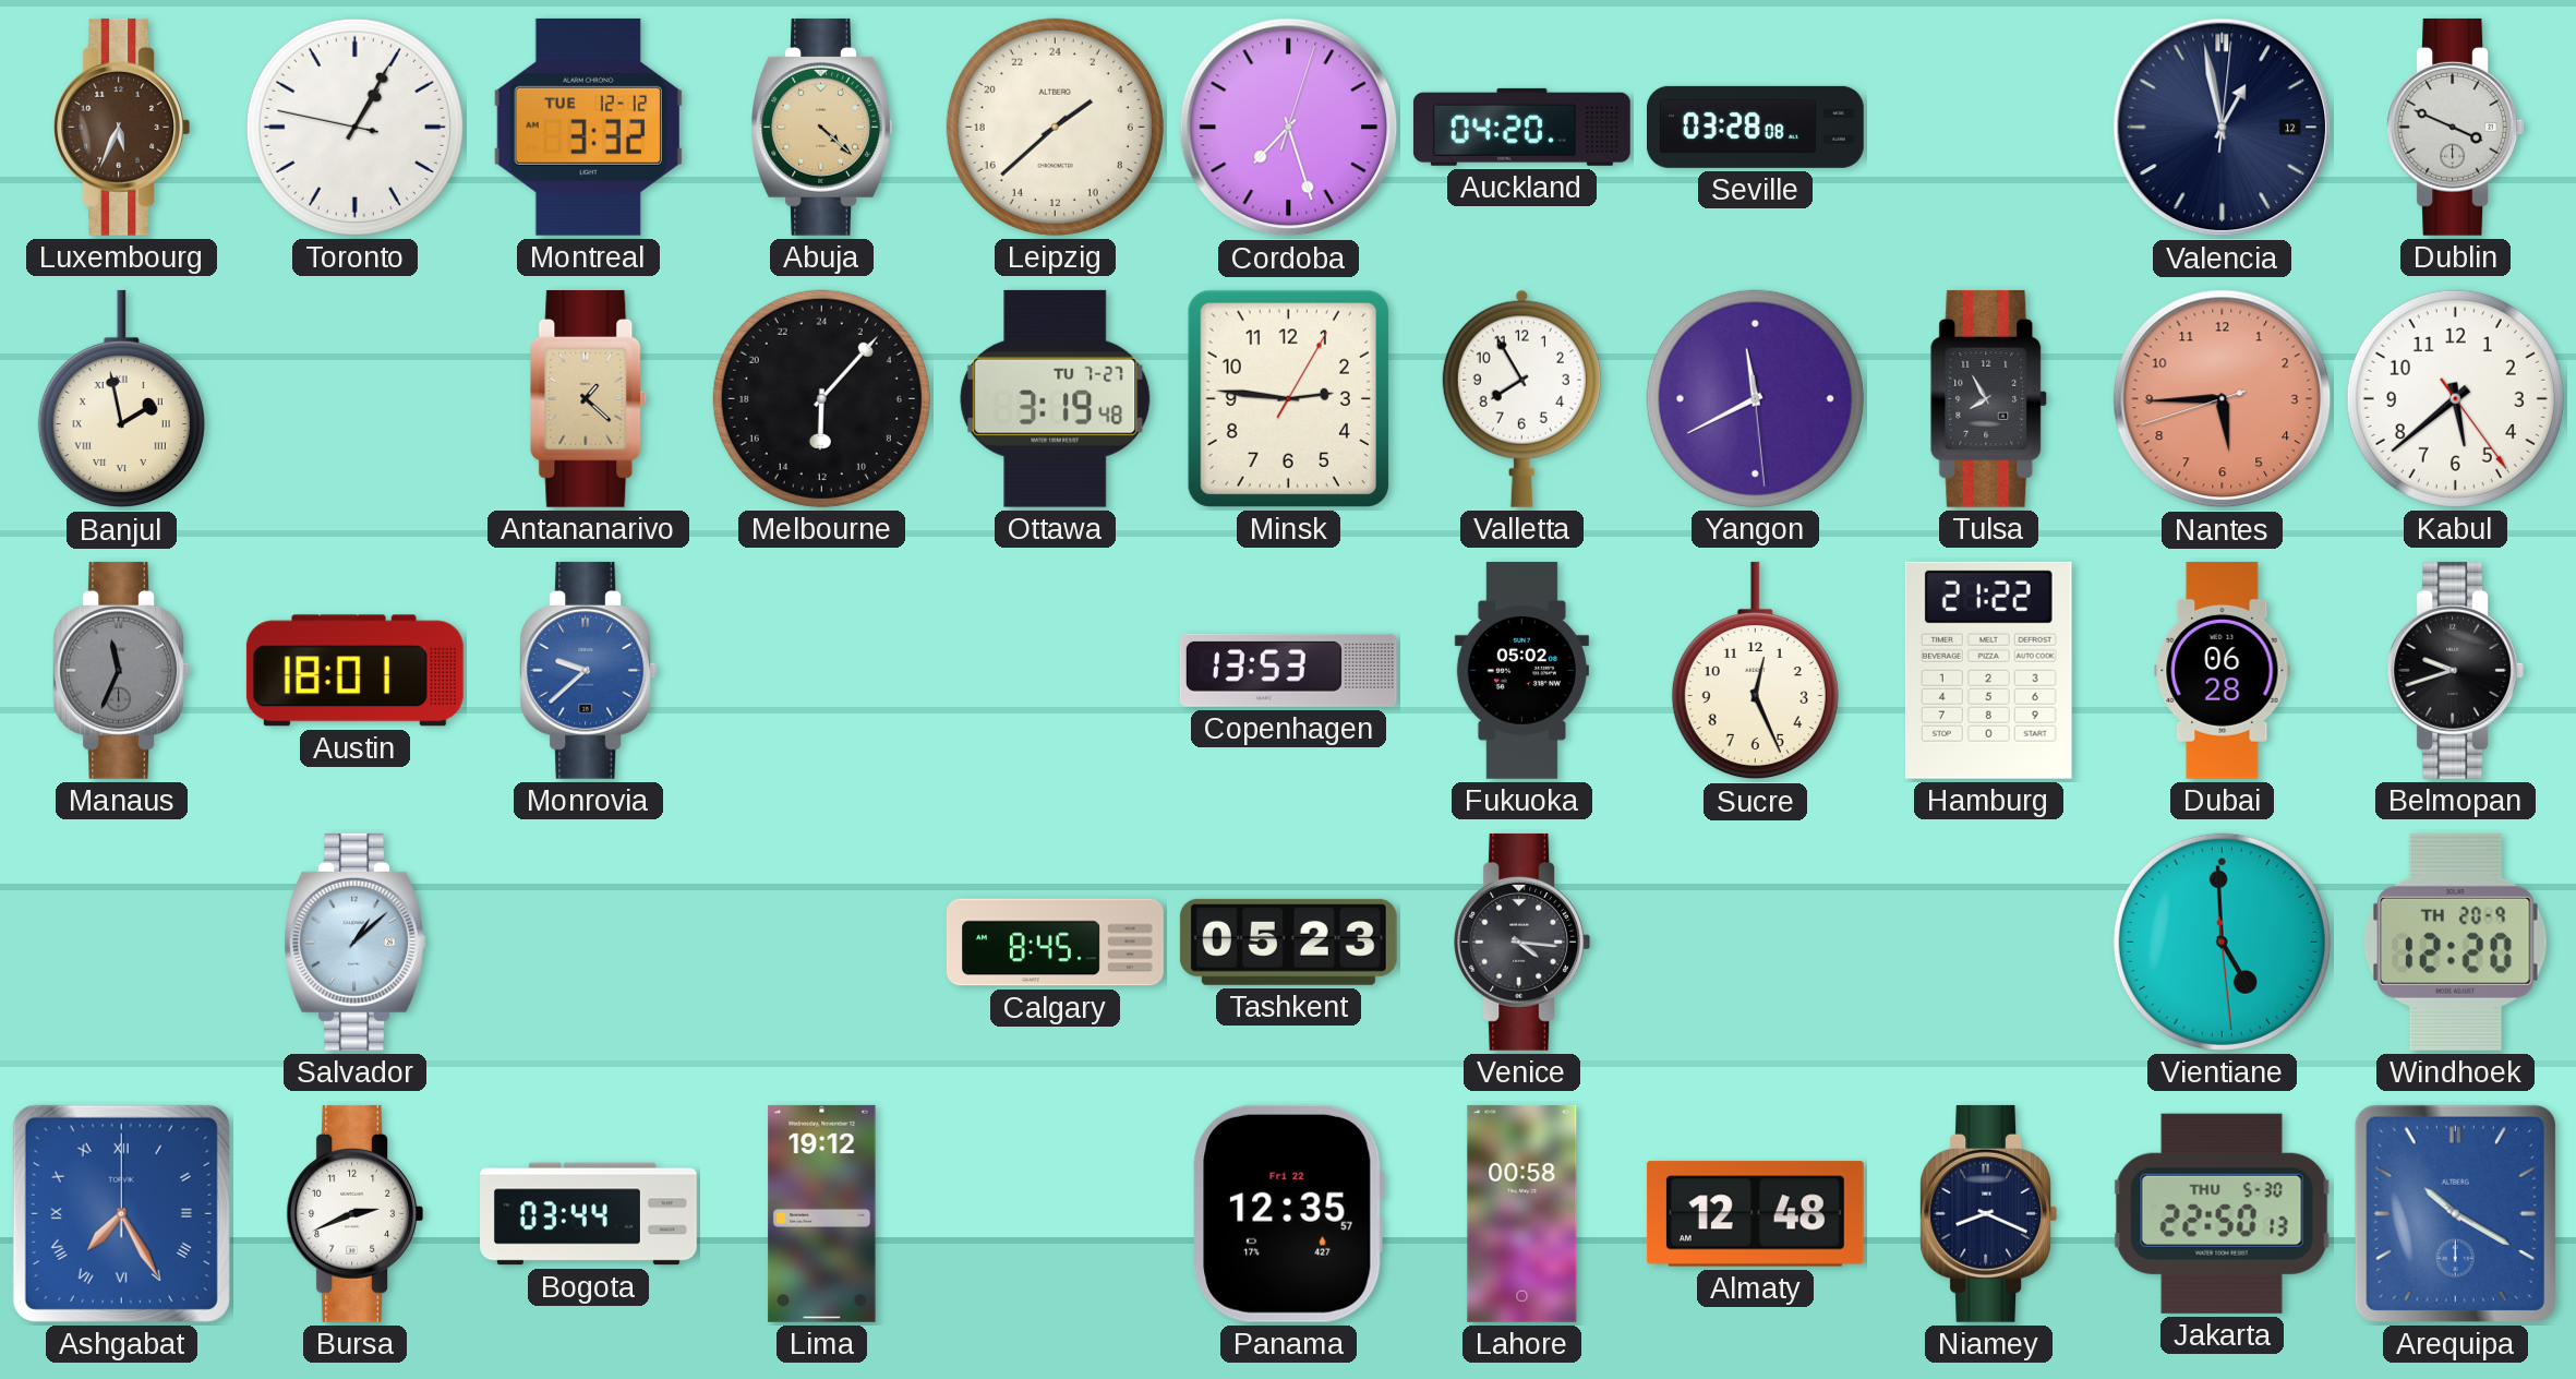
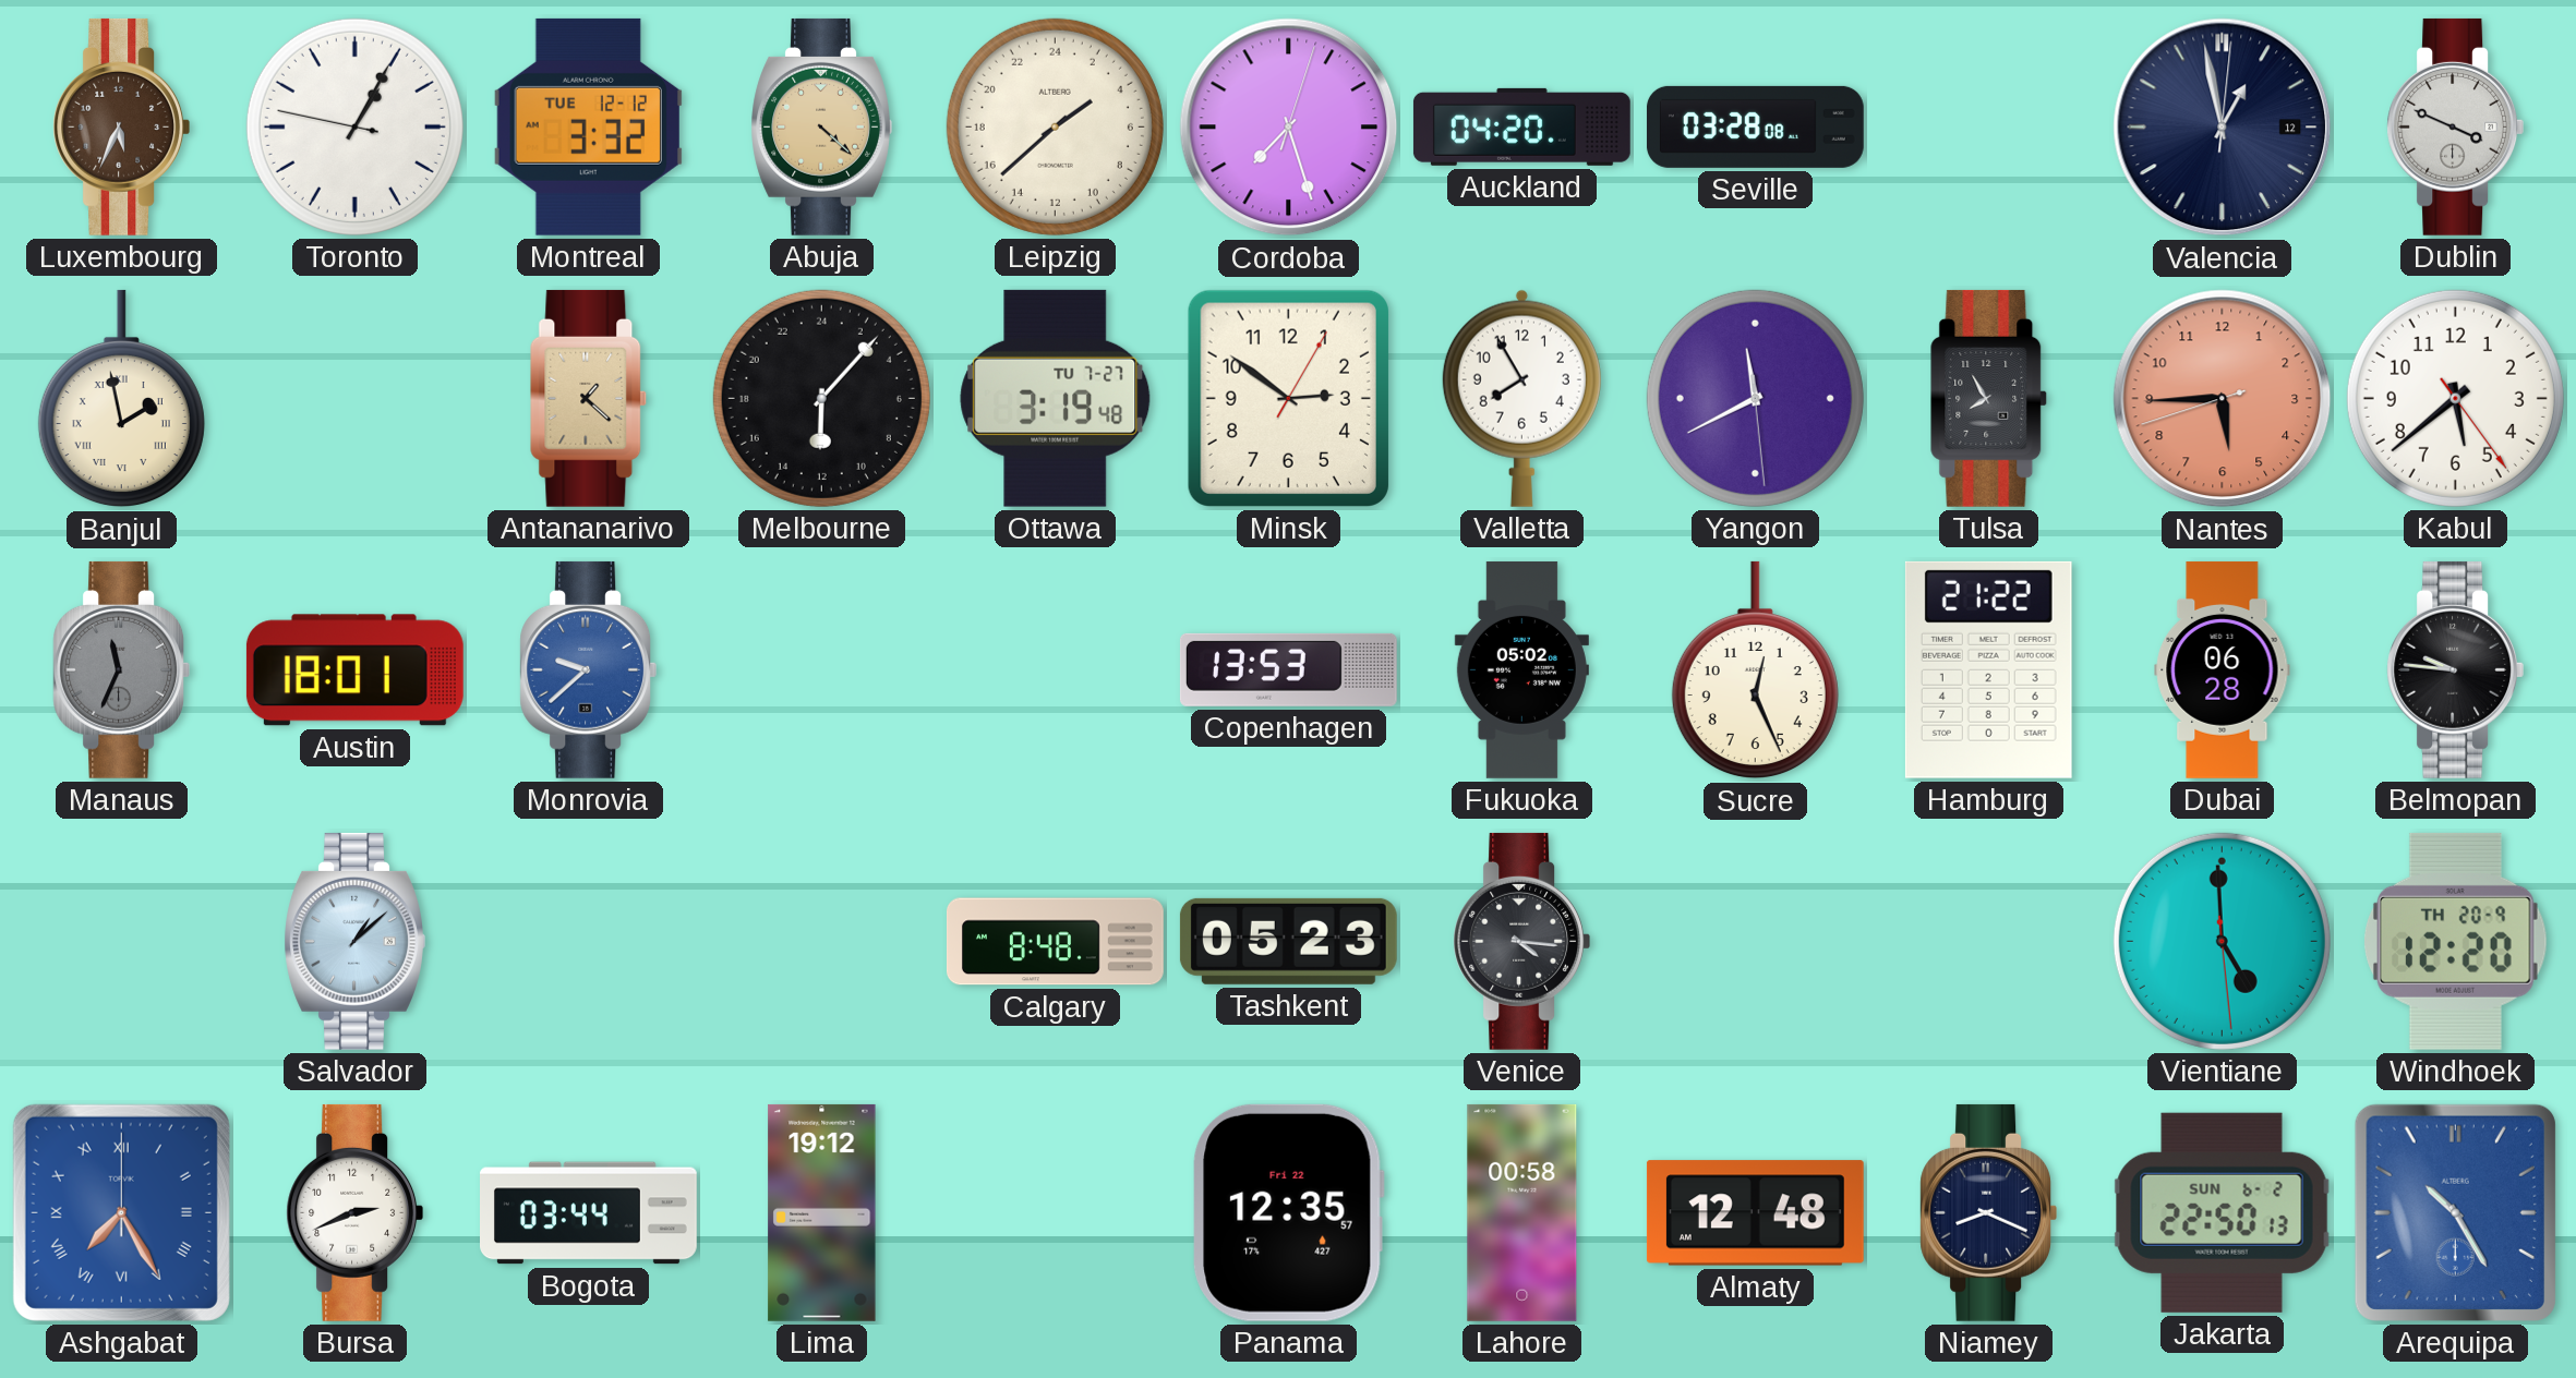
Minsk: 2:46 -> 2:51 (1288, 398)
Belmopan: 9:42 -> 9:46 (2455, 669)
Calgary: 8:45 -> 8:48 (1056, 942)
Jakarta date: THU 5-30 -> SUN 6-2 (2222, 1212)
Arequipa: 10:20 -> 10:25 (2455, 1212)
